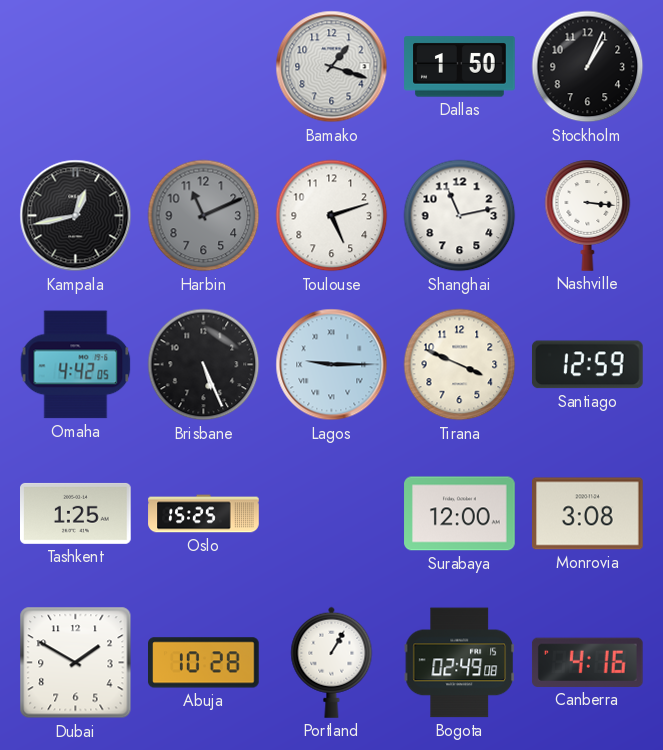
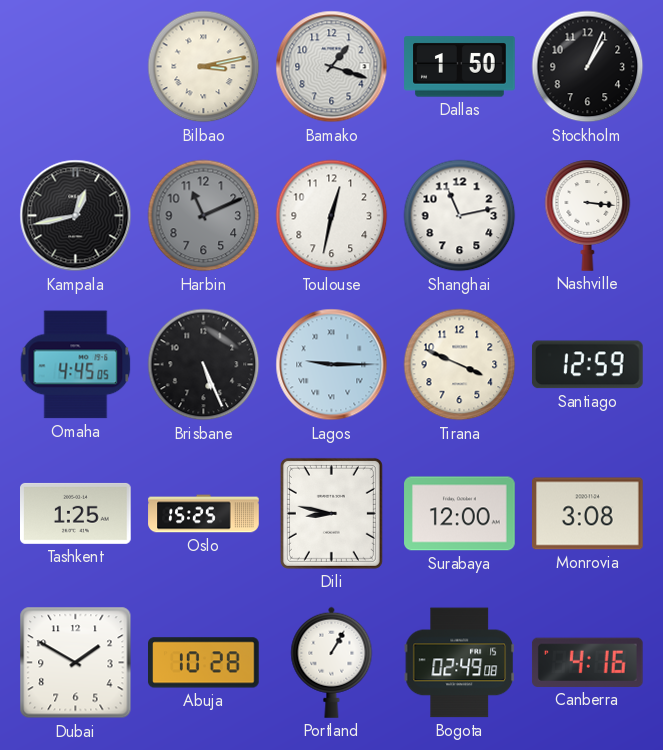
Bilbao: none -> 3:13 (204, 67)
Toulouse: 5:12 -> 12:32 (332, 216)
Omaha: 4:42 -> 4:45 (76, 365)
Dili: none -> 8:47 (331, 513)
